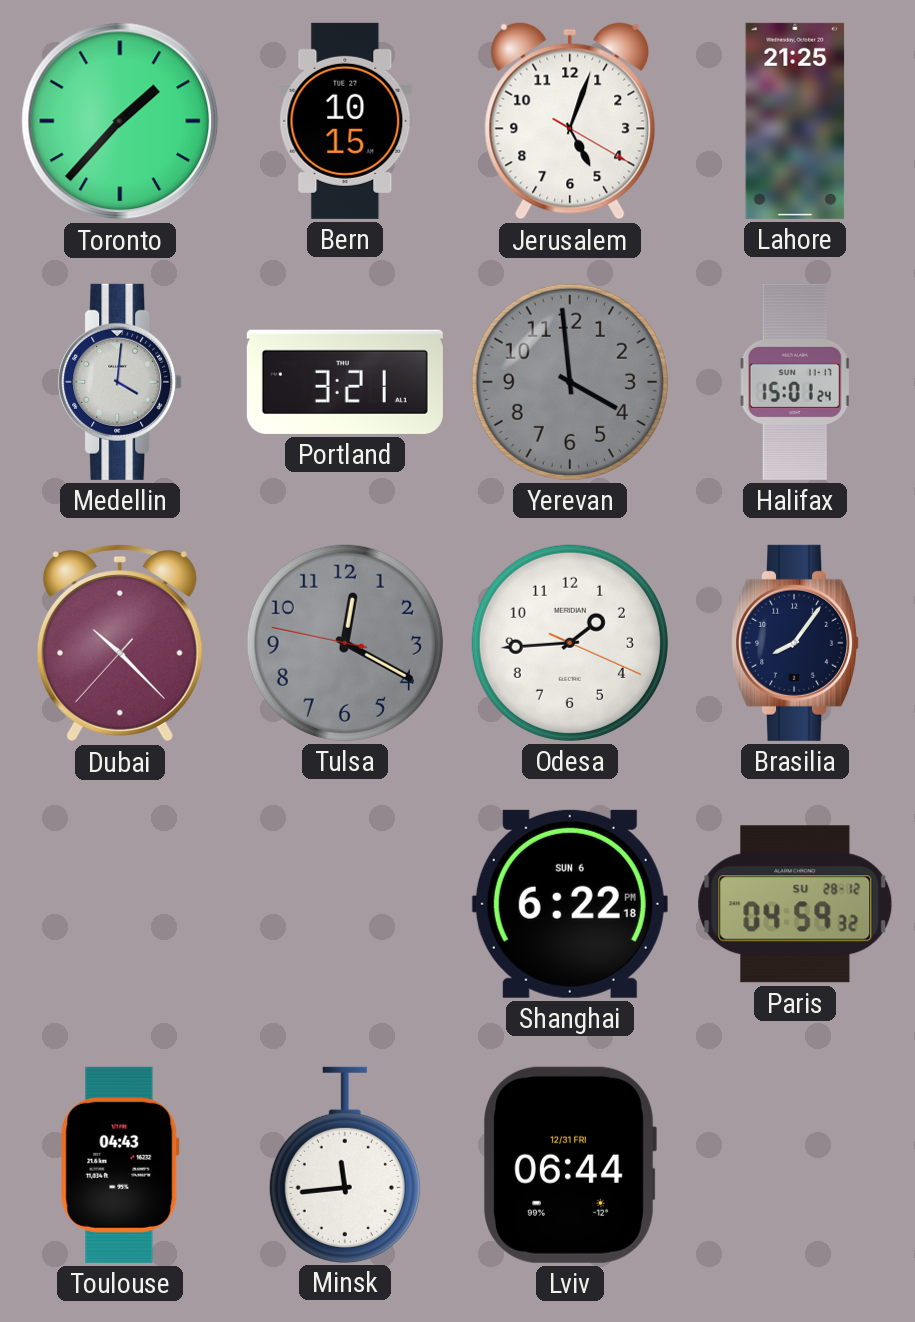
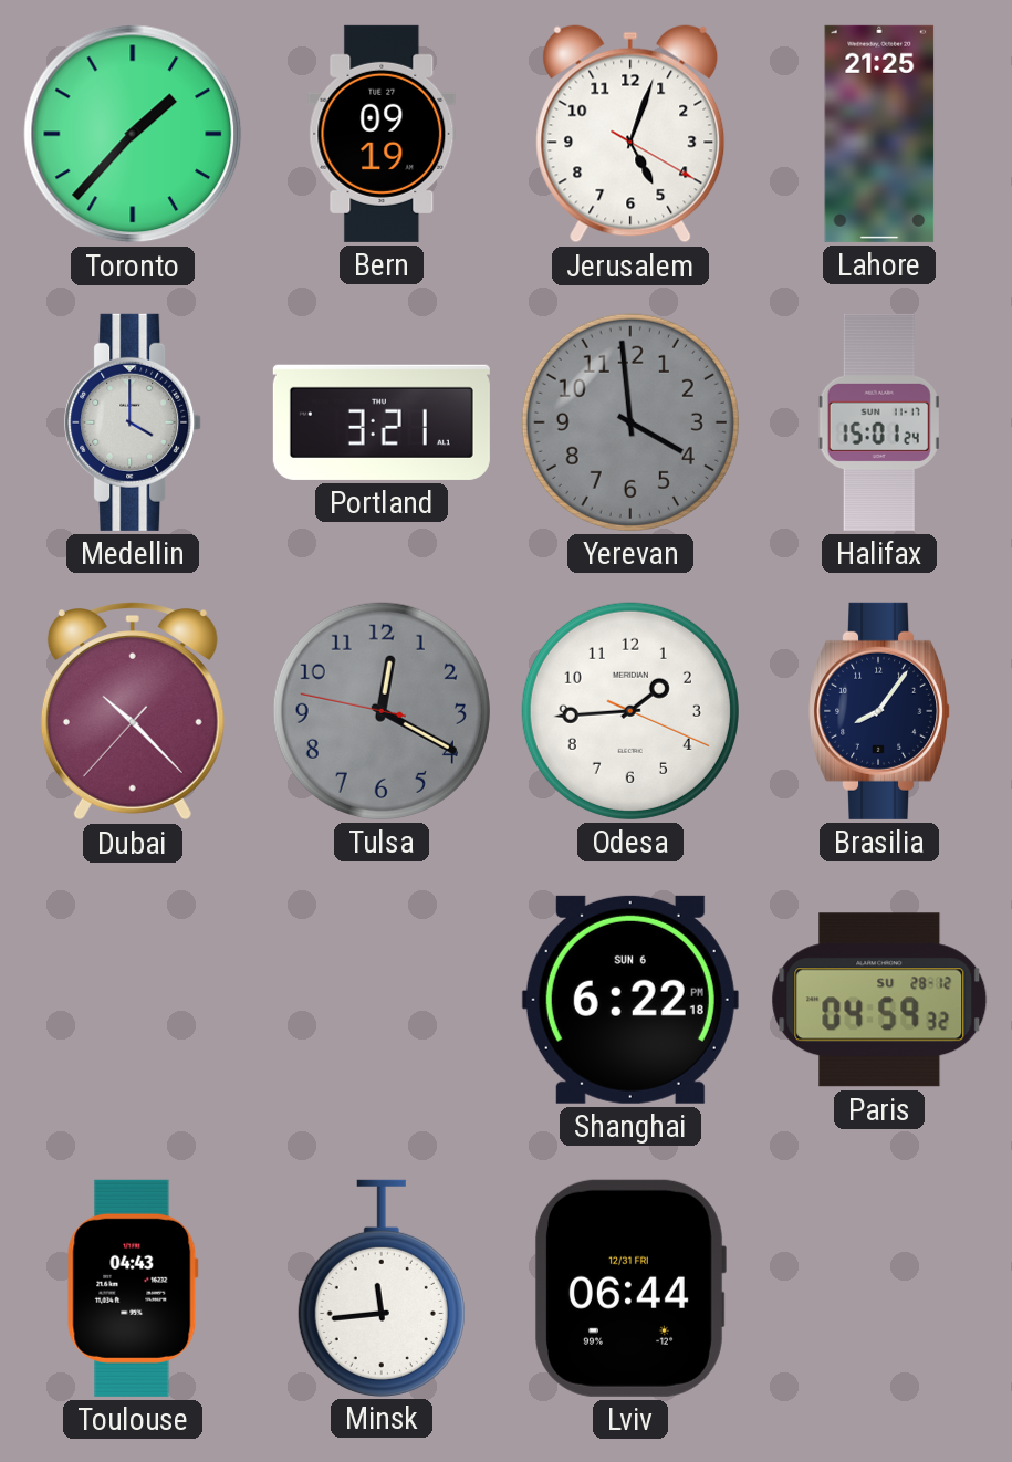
Bern: 10:15 -> 09:19 (382, 134)
Medellin: 4:01 -> 4:00 (134, 422)
